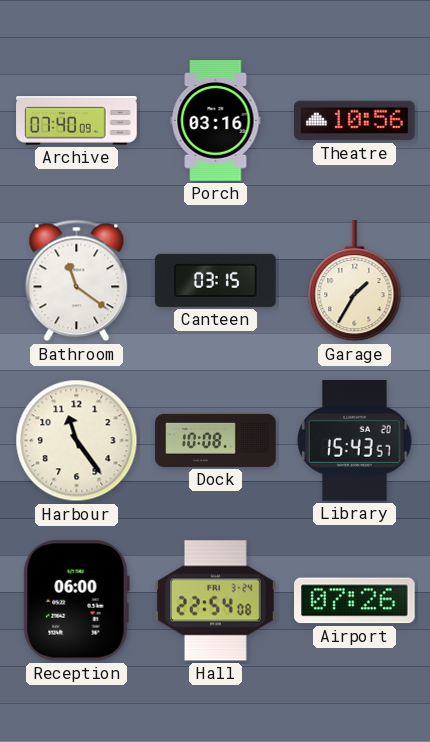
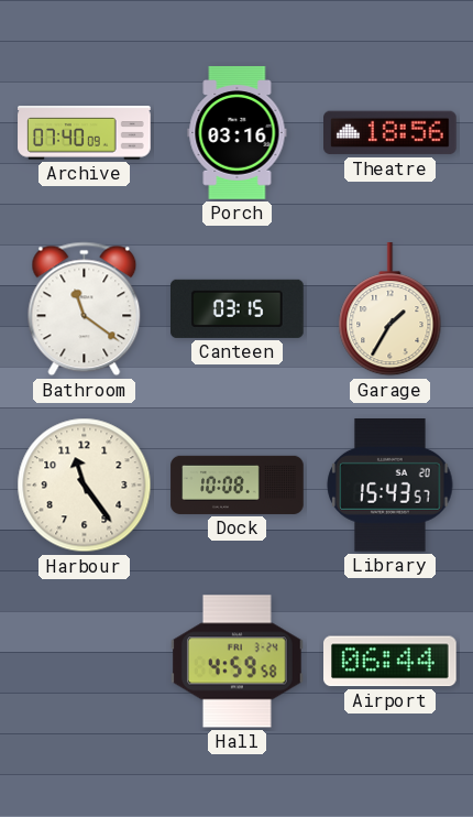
Theatre: 10:56 -> 18:56 (391, 133)
Reception: 06:00 -> none (76, 600)
Hall: 22:54 -> 4:59 (238, 662)
Airport: 07:26 -> 06:44 (391, 662)
